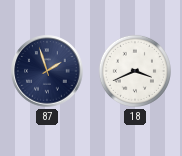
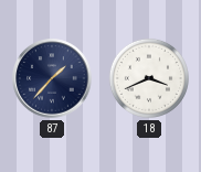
87: 1:57 -> 1:37 (52, 78)
